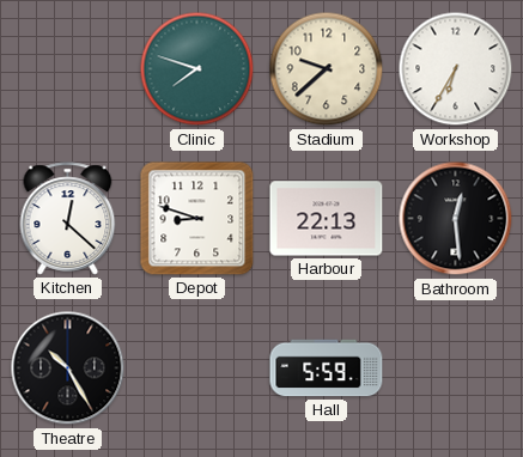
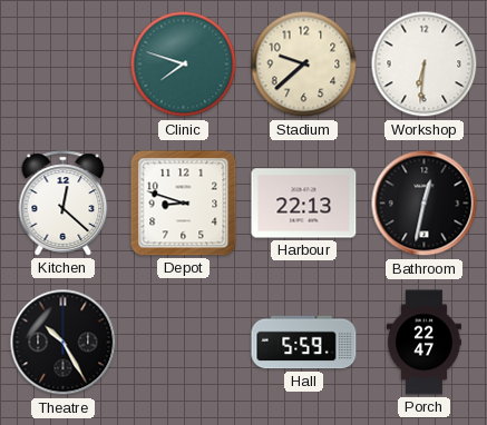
Workshop: 6:35 -> 6:31 (425, 65)
Bathroom: 12:29 -> 12:32 (425, 204)
Porch: none -> 22:47 (423, 343)
